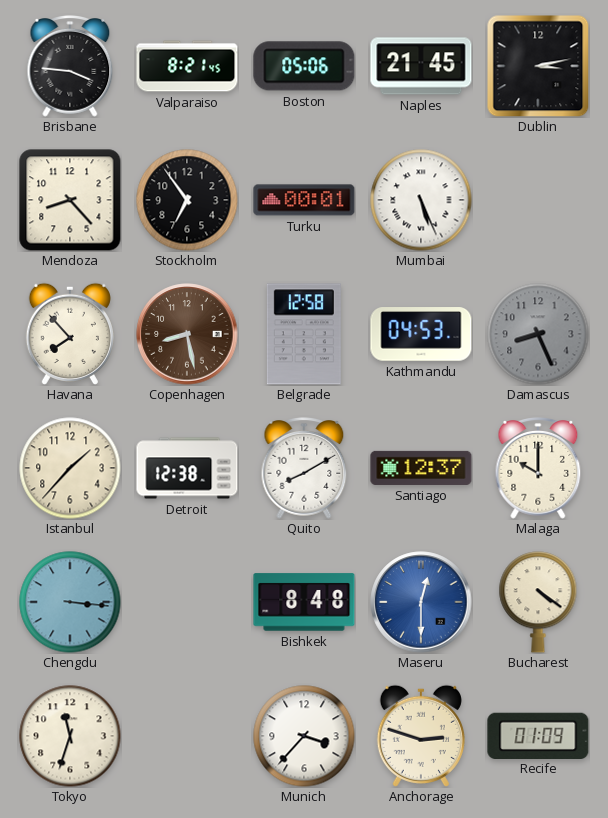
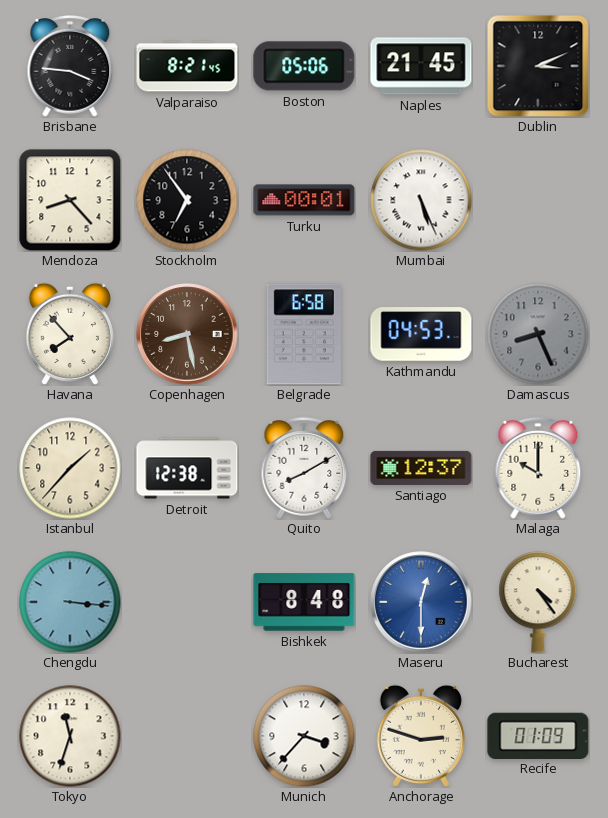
Dublin: 3:13 -> 3:11 (538, 66)
Belgrade: 12:58 -> 6:58 (304, 334)
Bucharest: 4:21 -> 4:24 (538, 602)
